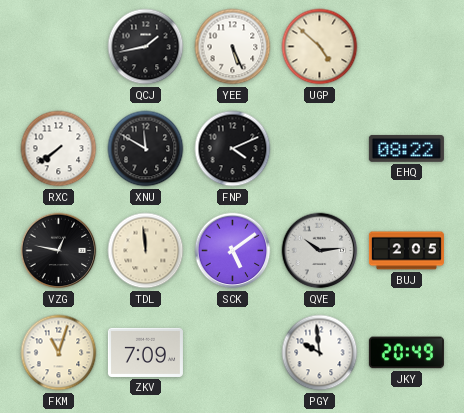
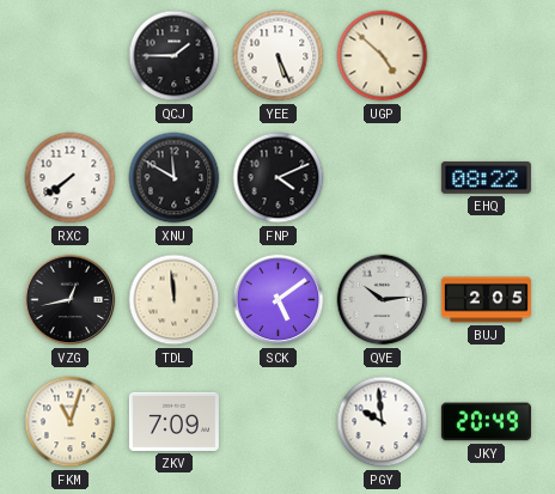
QCJ: 1:43 -> 1:45 (175, 56)
VZG: 12:47 -> 12:43 (71, 300)
